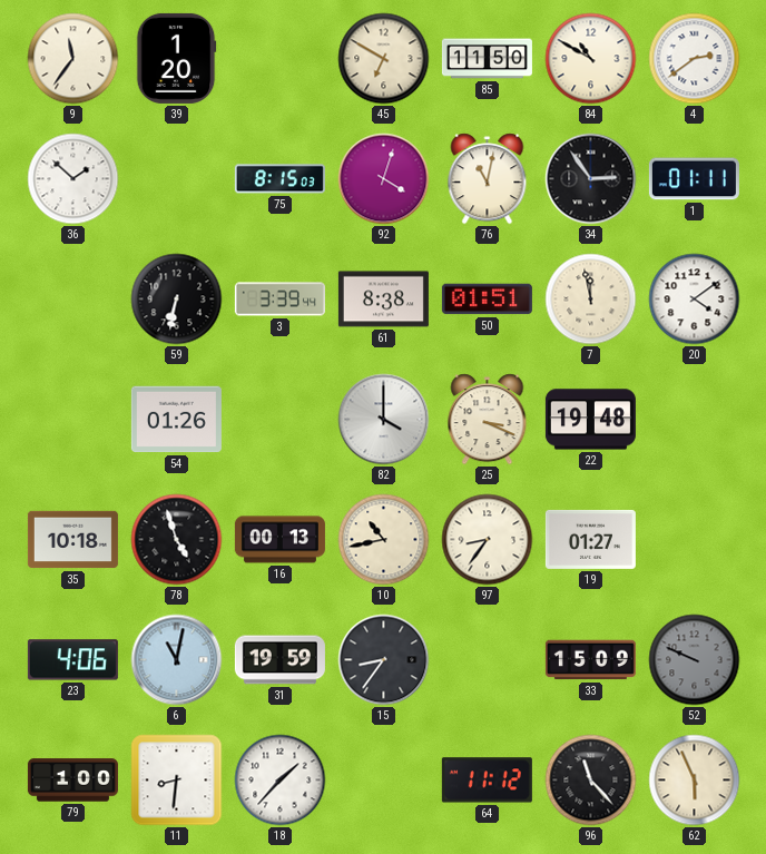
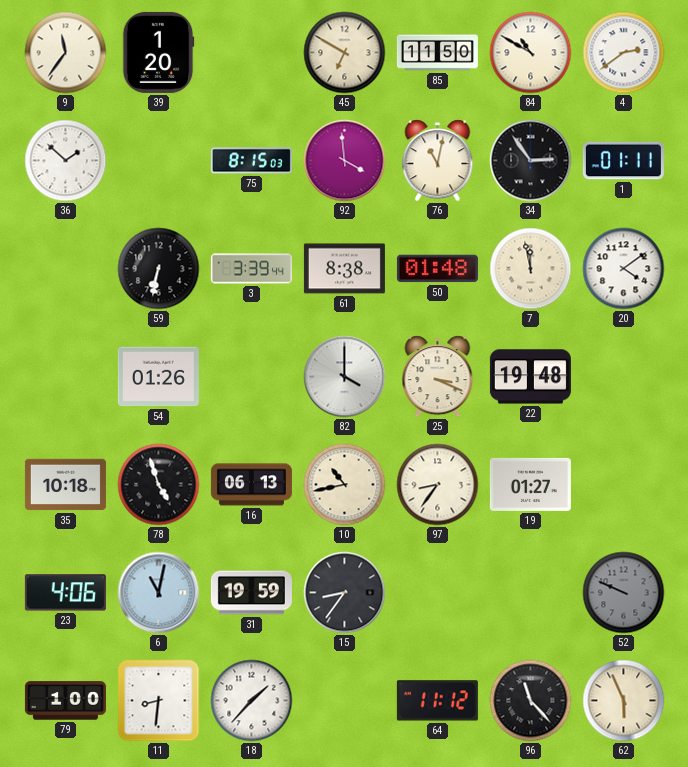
92: 4:03 -> 3:59 (345, 161)
50: 01:51 -> 01:48 (437, 269)
16: 00:13 -> 06:13 (251, 485)
33: 15:09 -> none (590, 660)
